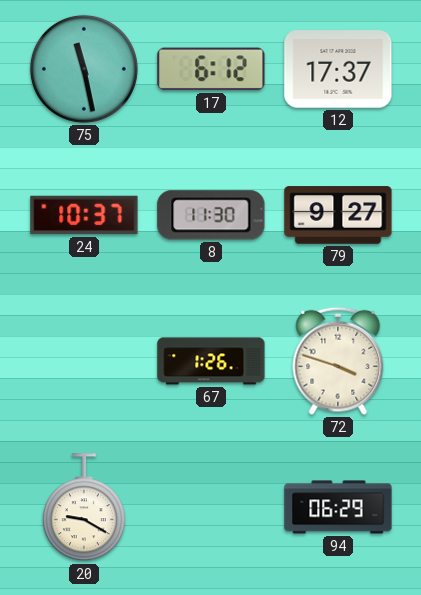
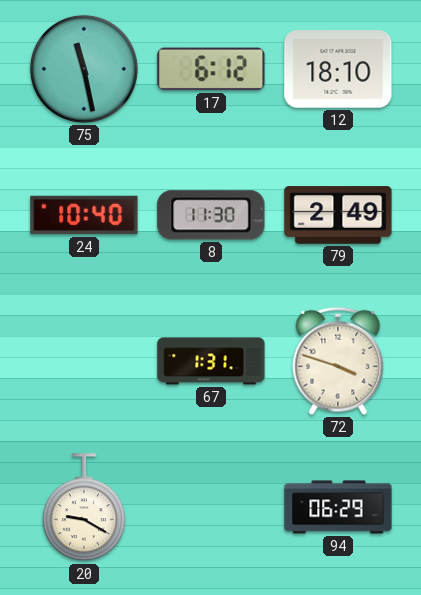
12: 17:37 -> 18:10 (338, 69)
24: 10:37 -> 10:40 (84, 215)
79: 9:27 -> 2:49 (338, 215)
67: 1:26 -> 1:31 (211, 361)
